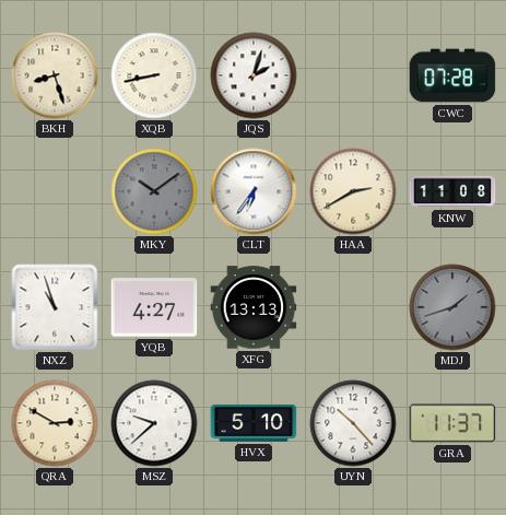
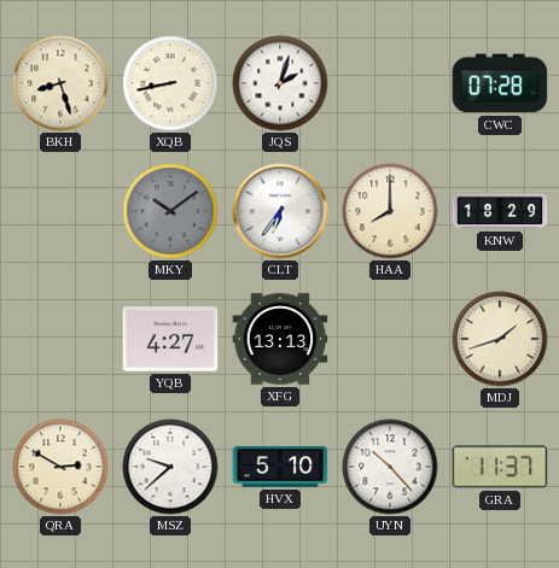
HAA: 2:40 -> 8:00 (390, 211)
KNW: 11:08 -> 18:29 (500, 211)
NXZ: 10:57 -> none (55, 307)
MDJ dial: grey -> cream (500, 339)
